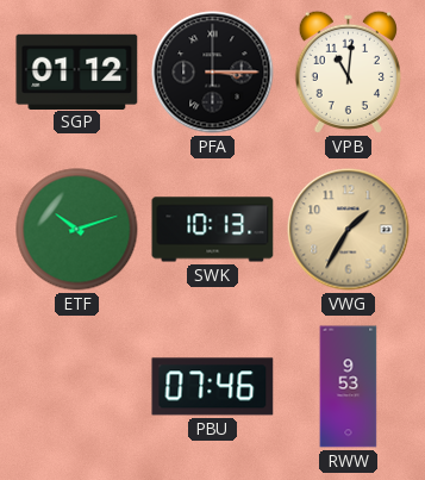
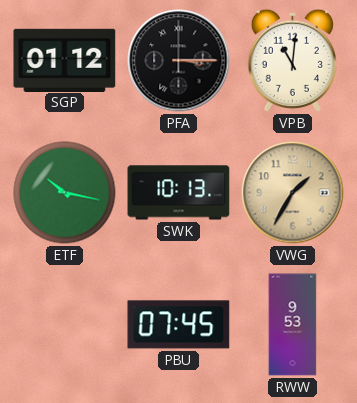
ETF: 10:12 -> 10:17 (65, 193)
PBU: 07:46 -> 07:45 (179, 325)
